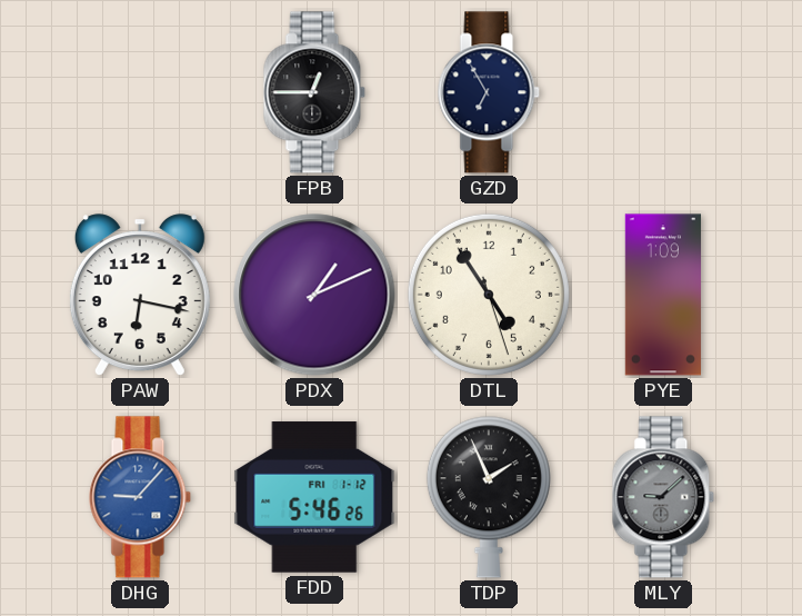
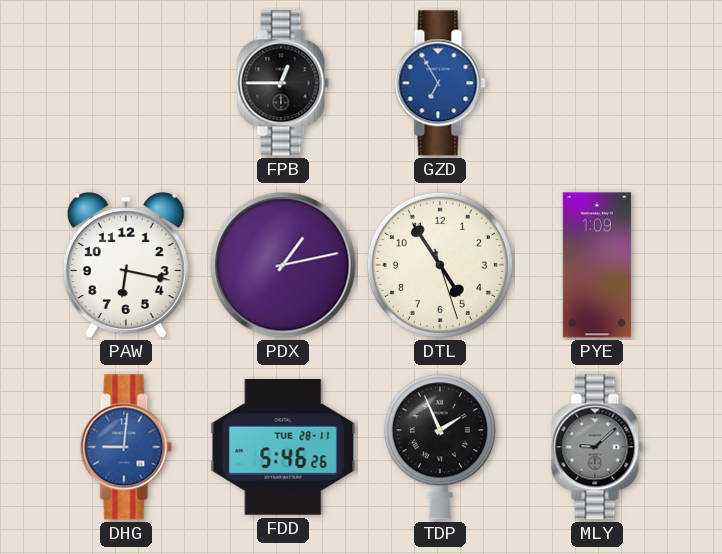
GZD dial: navy -> blue (440, 83)
PDX: 1:11 -> 1:13 (283, 265)
DHG: 9:07 -> 9:01 (126, 447)
FDD date: FRI 1-12 -> TUE 28-11 (283, 447)
